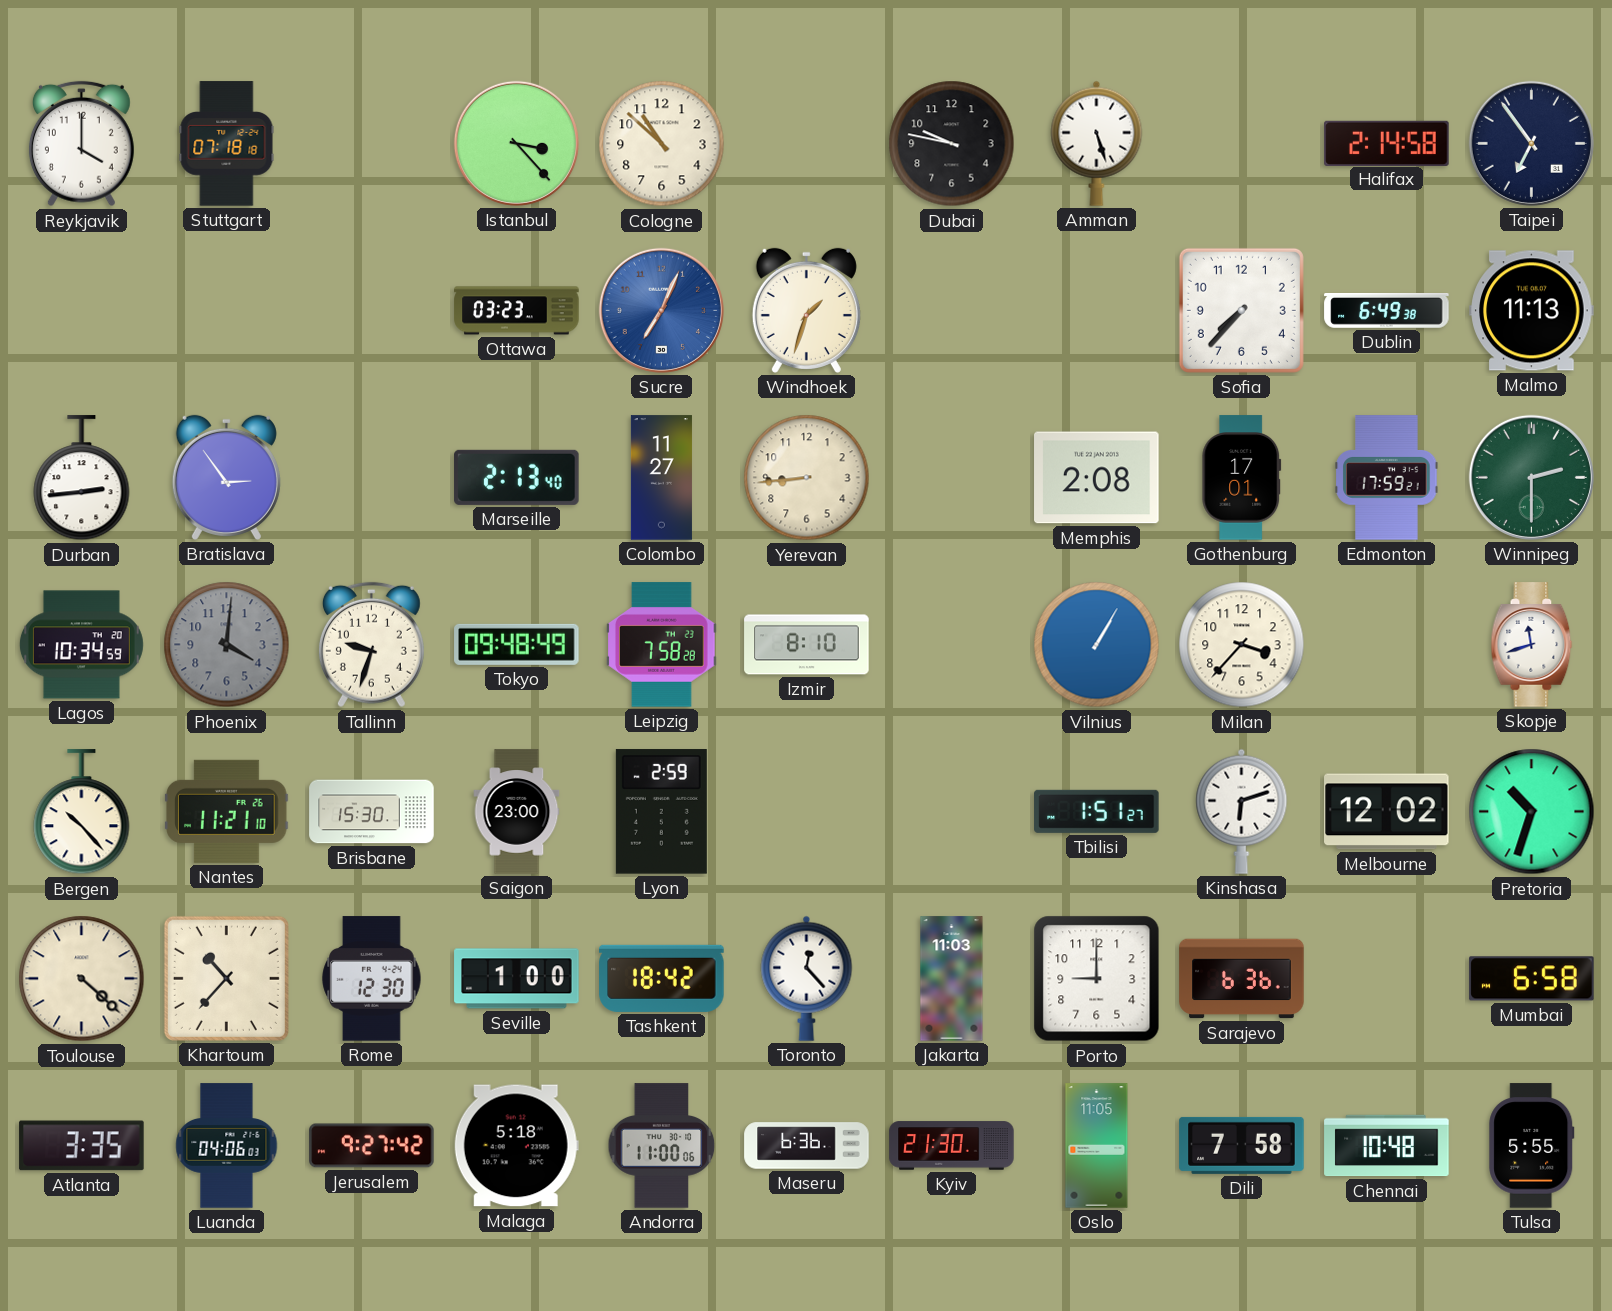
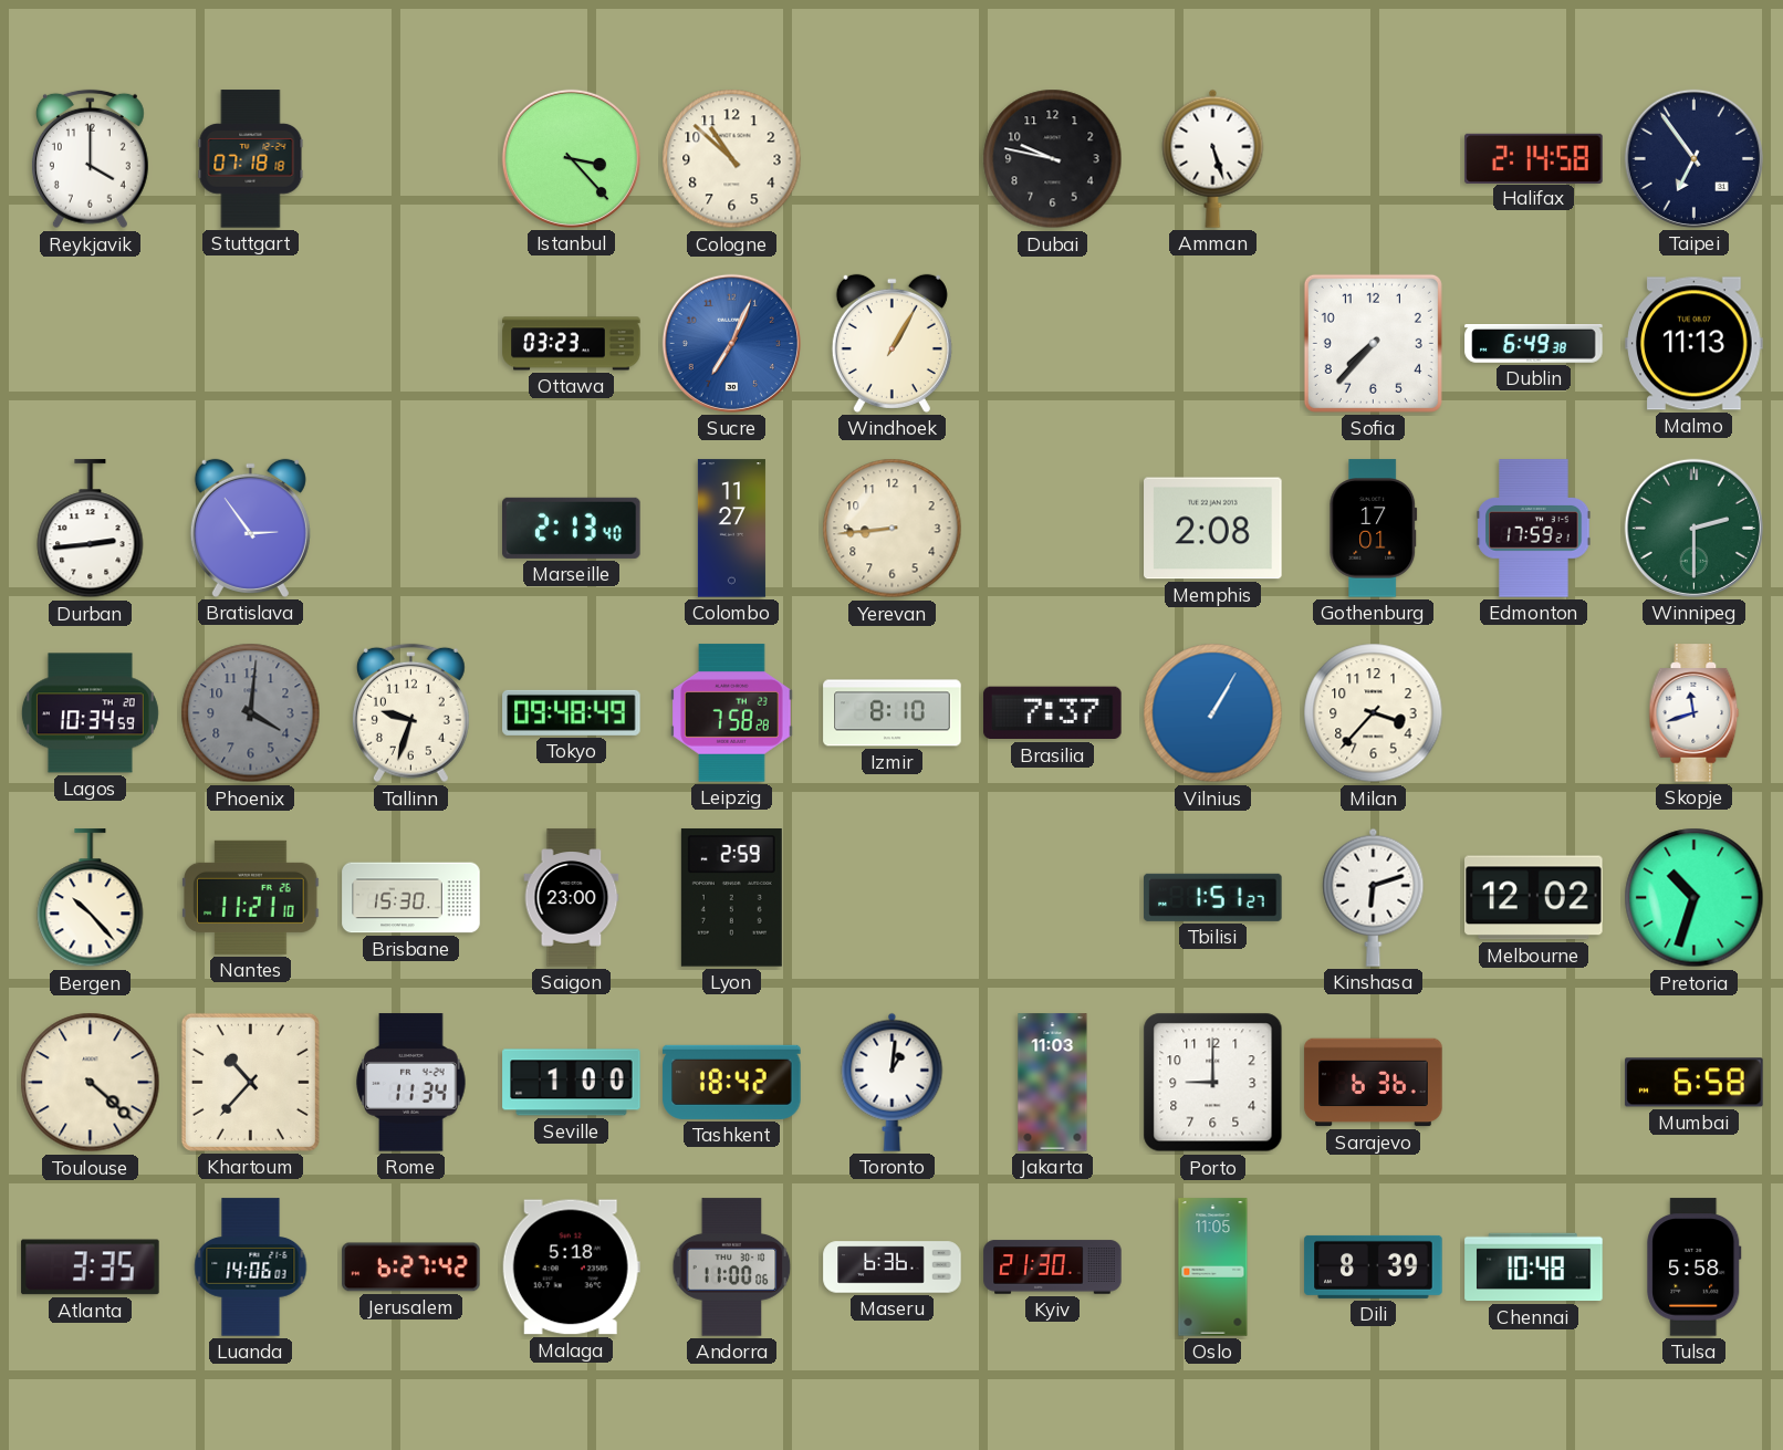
Windhoek: 1:33 -> 1:05 (891, 343)
Brasilia: none -> 7:37 (1053, 713)
Rome: 12:30 -> 11:34 (411, 1083)
Toronto: 12:23 -> 1:01 (893, 1082)
Luanda: 04:06 -> 14:06 (251, 1268)
Jerusalem: 9:27 -> 6:27 (411, 1268)
Dili: 7:58 -> 8:39 (1374, 1266)
Tulsa: 5:55 -> 5:58 (1695, 1268)
